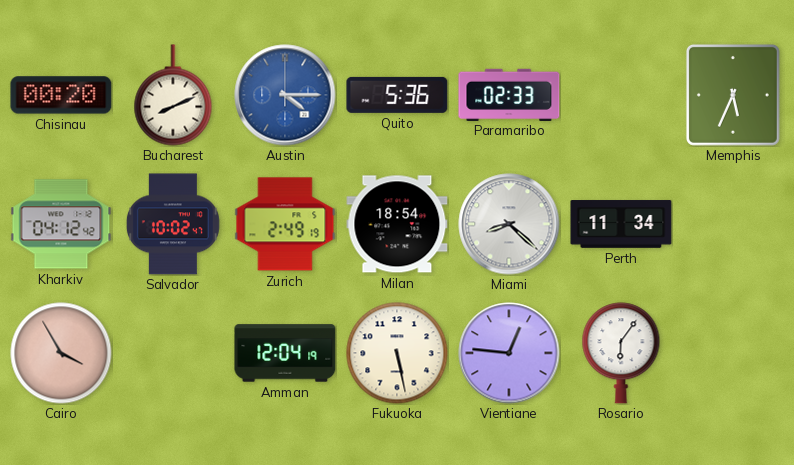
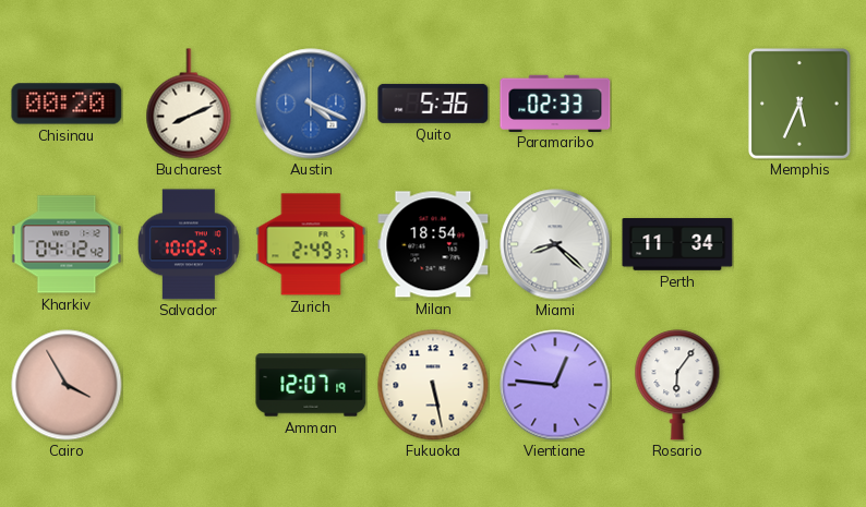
Austin: 4:15 -> 4:19 (311, 104)
Zurich: 2:49:19 -> 2:49:37 (311, 244)
Amman: 12:04 -> 12:07 (311, 385)
